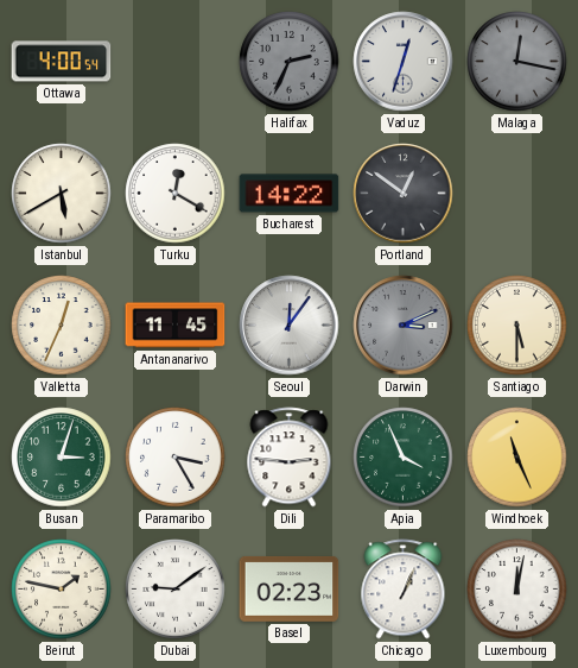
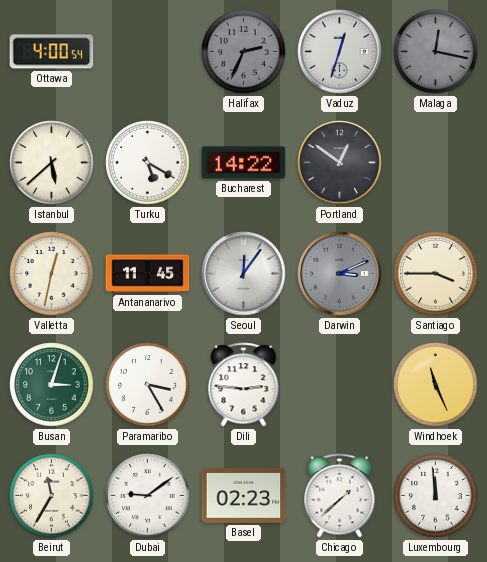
Istanbul: 5:40 -> 5:38 (52, 163)
Turku: 12:20 -> 5:20 (148, 163)
Valletta: 12:34 -> 12:32 (52, 274)
Santiago: 5:30 -> 3:45 (436, 274)
Apia: 3:56 -> none (404, 458)
Beirut: 1:47 -> 11:35 (52, 496)
Chicago: 1:04 -> 1:38 (340, 496)
Luxembourg: 12:02 -> 11:59 (436, 496)
